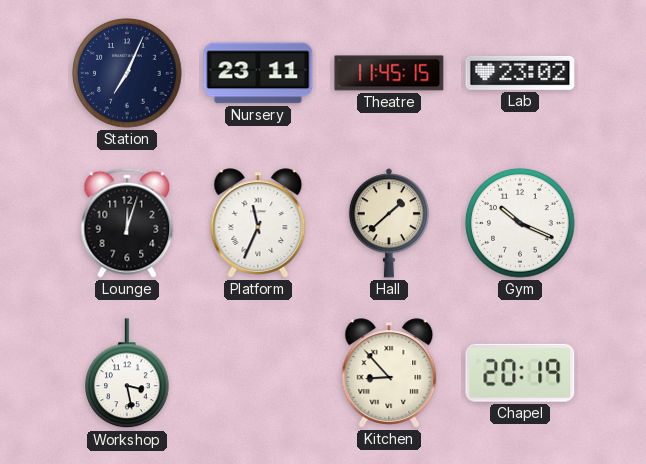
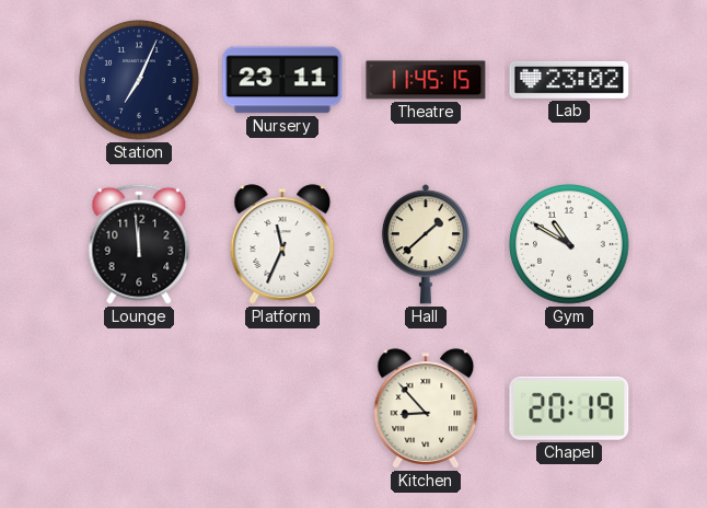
Lounge: 12:03 -> 11:59 (139, 244)
Gym: 10:19 -> 10:50 (569, 244)
Workshop: 3:28 -> none (128, 374)
